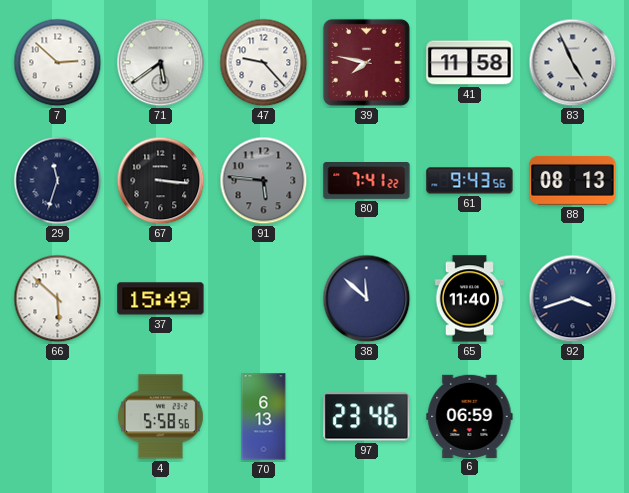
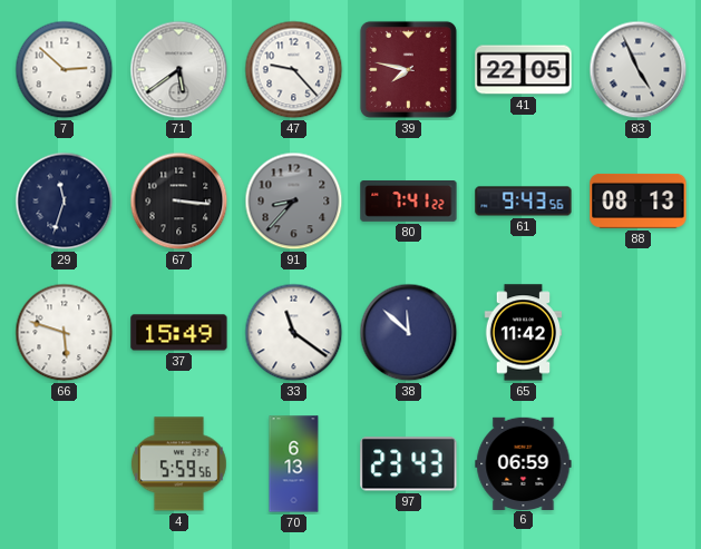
41: 11:58 -> 22:05 (524, 70)
91: 5:46 -> 8:37 (294, 202)
66: 5:52 -> 5:48 (65, 333)
33: none -> 11:21 (294, 333)
65: 11:40 -> 11:42 (524, 333)
92: 3:42 -> none (573, 299)
4: 5:58 -> 5:59 (178, 464)
97: 23:46 -> 23:43 (409, 464)
